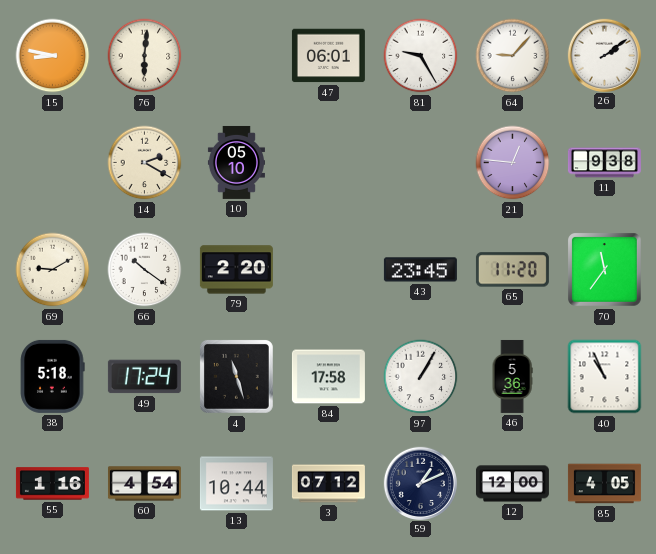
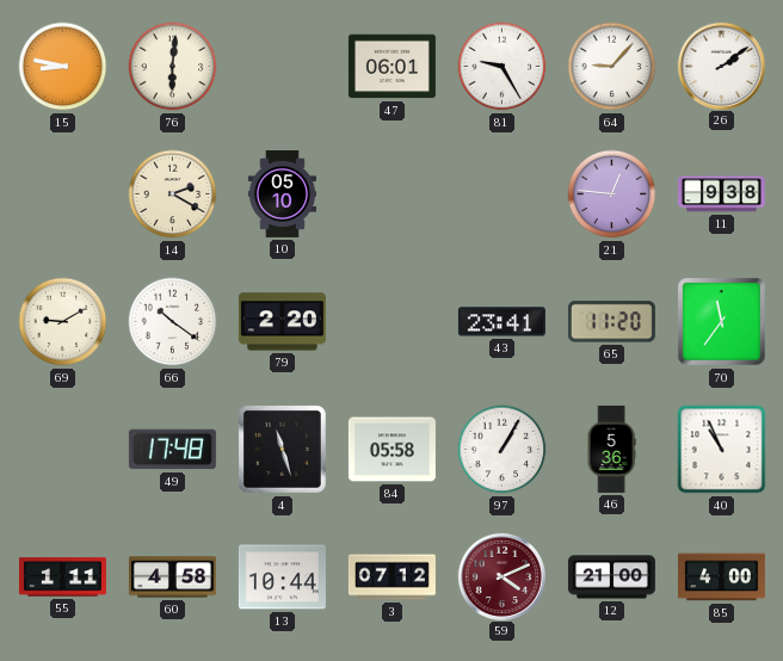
43: 23:45 -> 23:41 (501, 322)
38: 5:18 -> none (52, 376)
49: 17:24 -> 17:48 (172, 450)
84: 17:58 -> 05:58 (391, 450)
55: 1:16 -> 1:11 (62, 577)
60: 4:54 -> 4:58 (172, 577)
59: 1:11 -> 4:11 (501, 576)
59 dial: navy -> burgundy (501, 576)
12: 12:00 -> 21:00 (611, 577)
85: 4:05 -> 4:00 (721, 577)
